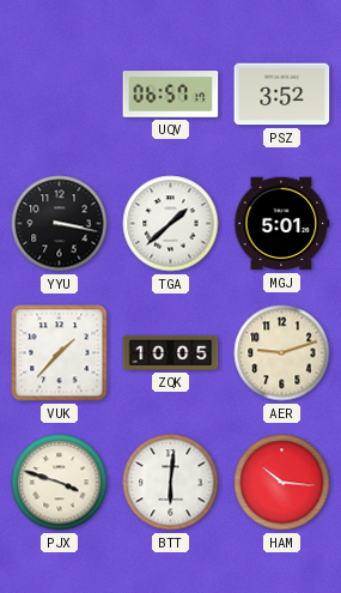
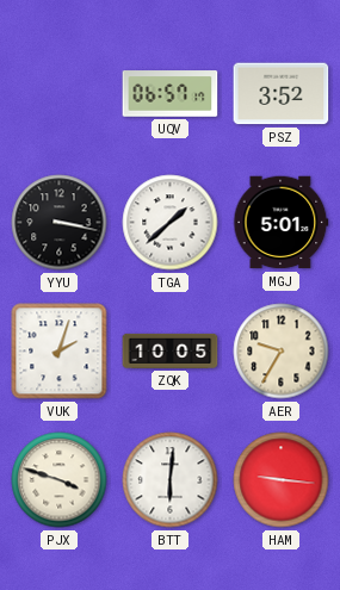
VUK: 1:37 -> 2:03 (60, 352)
AER: 9:12 -> 9:35 (282, 352)
HAM: 10:16 -> 9:16 (282, 480)
